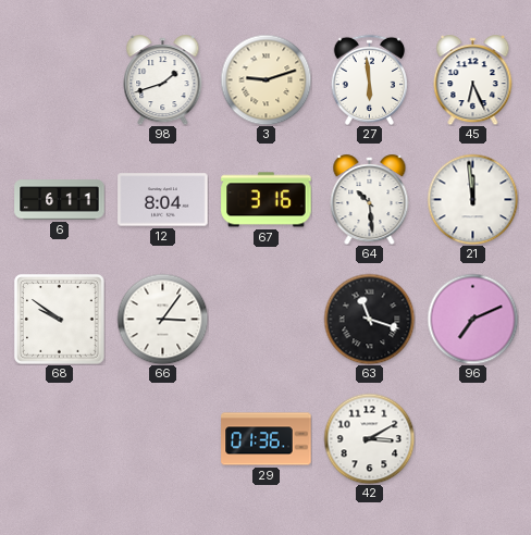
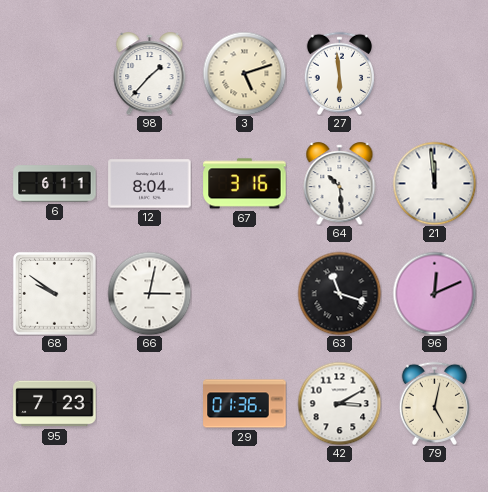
98: 1:42 -> 1:37 (150, 74)
3: 9:12 -> 5:12 (244, 73)
45: 6:26 -> none (473, 80)
66: 3:06 -> 3:02 (149, 293)
96: 7:11 -> 12:11 (434, 293)
95: none -> 7:23 (55, 404)
79: none -> 5:02 (434, 403)
